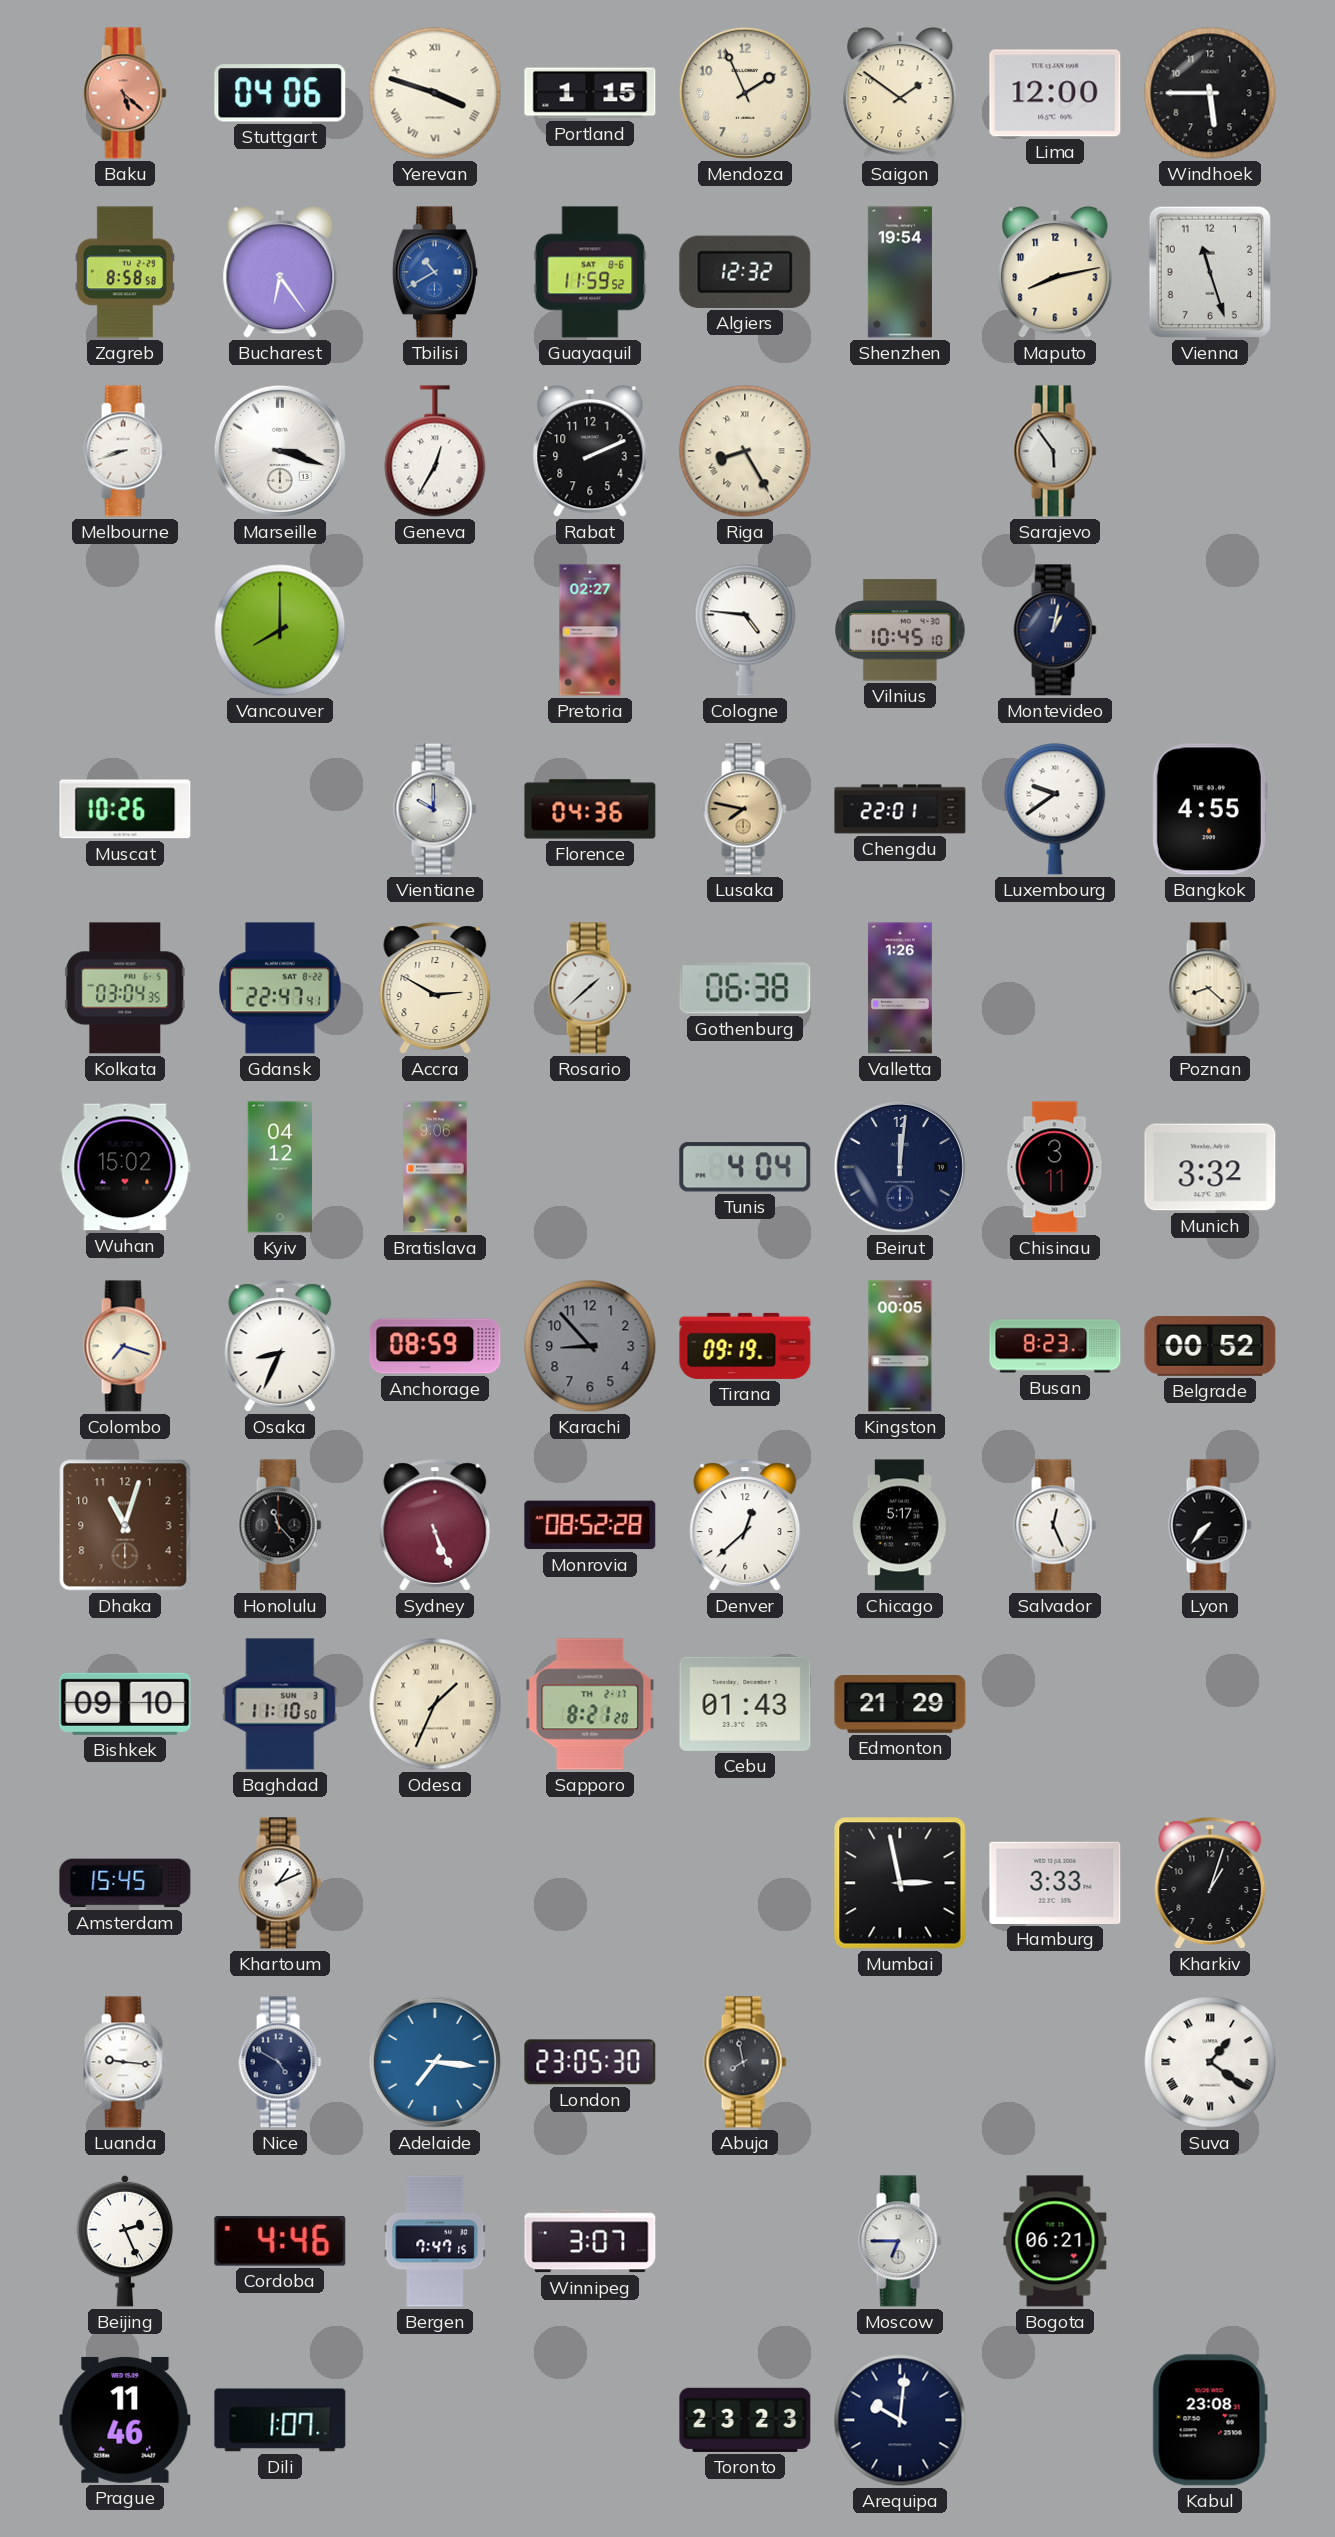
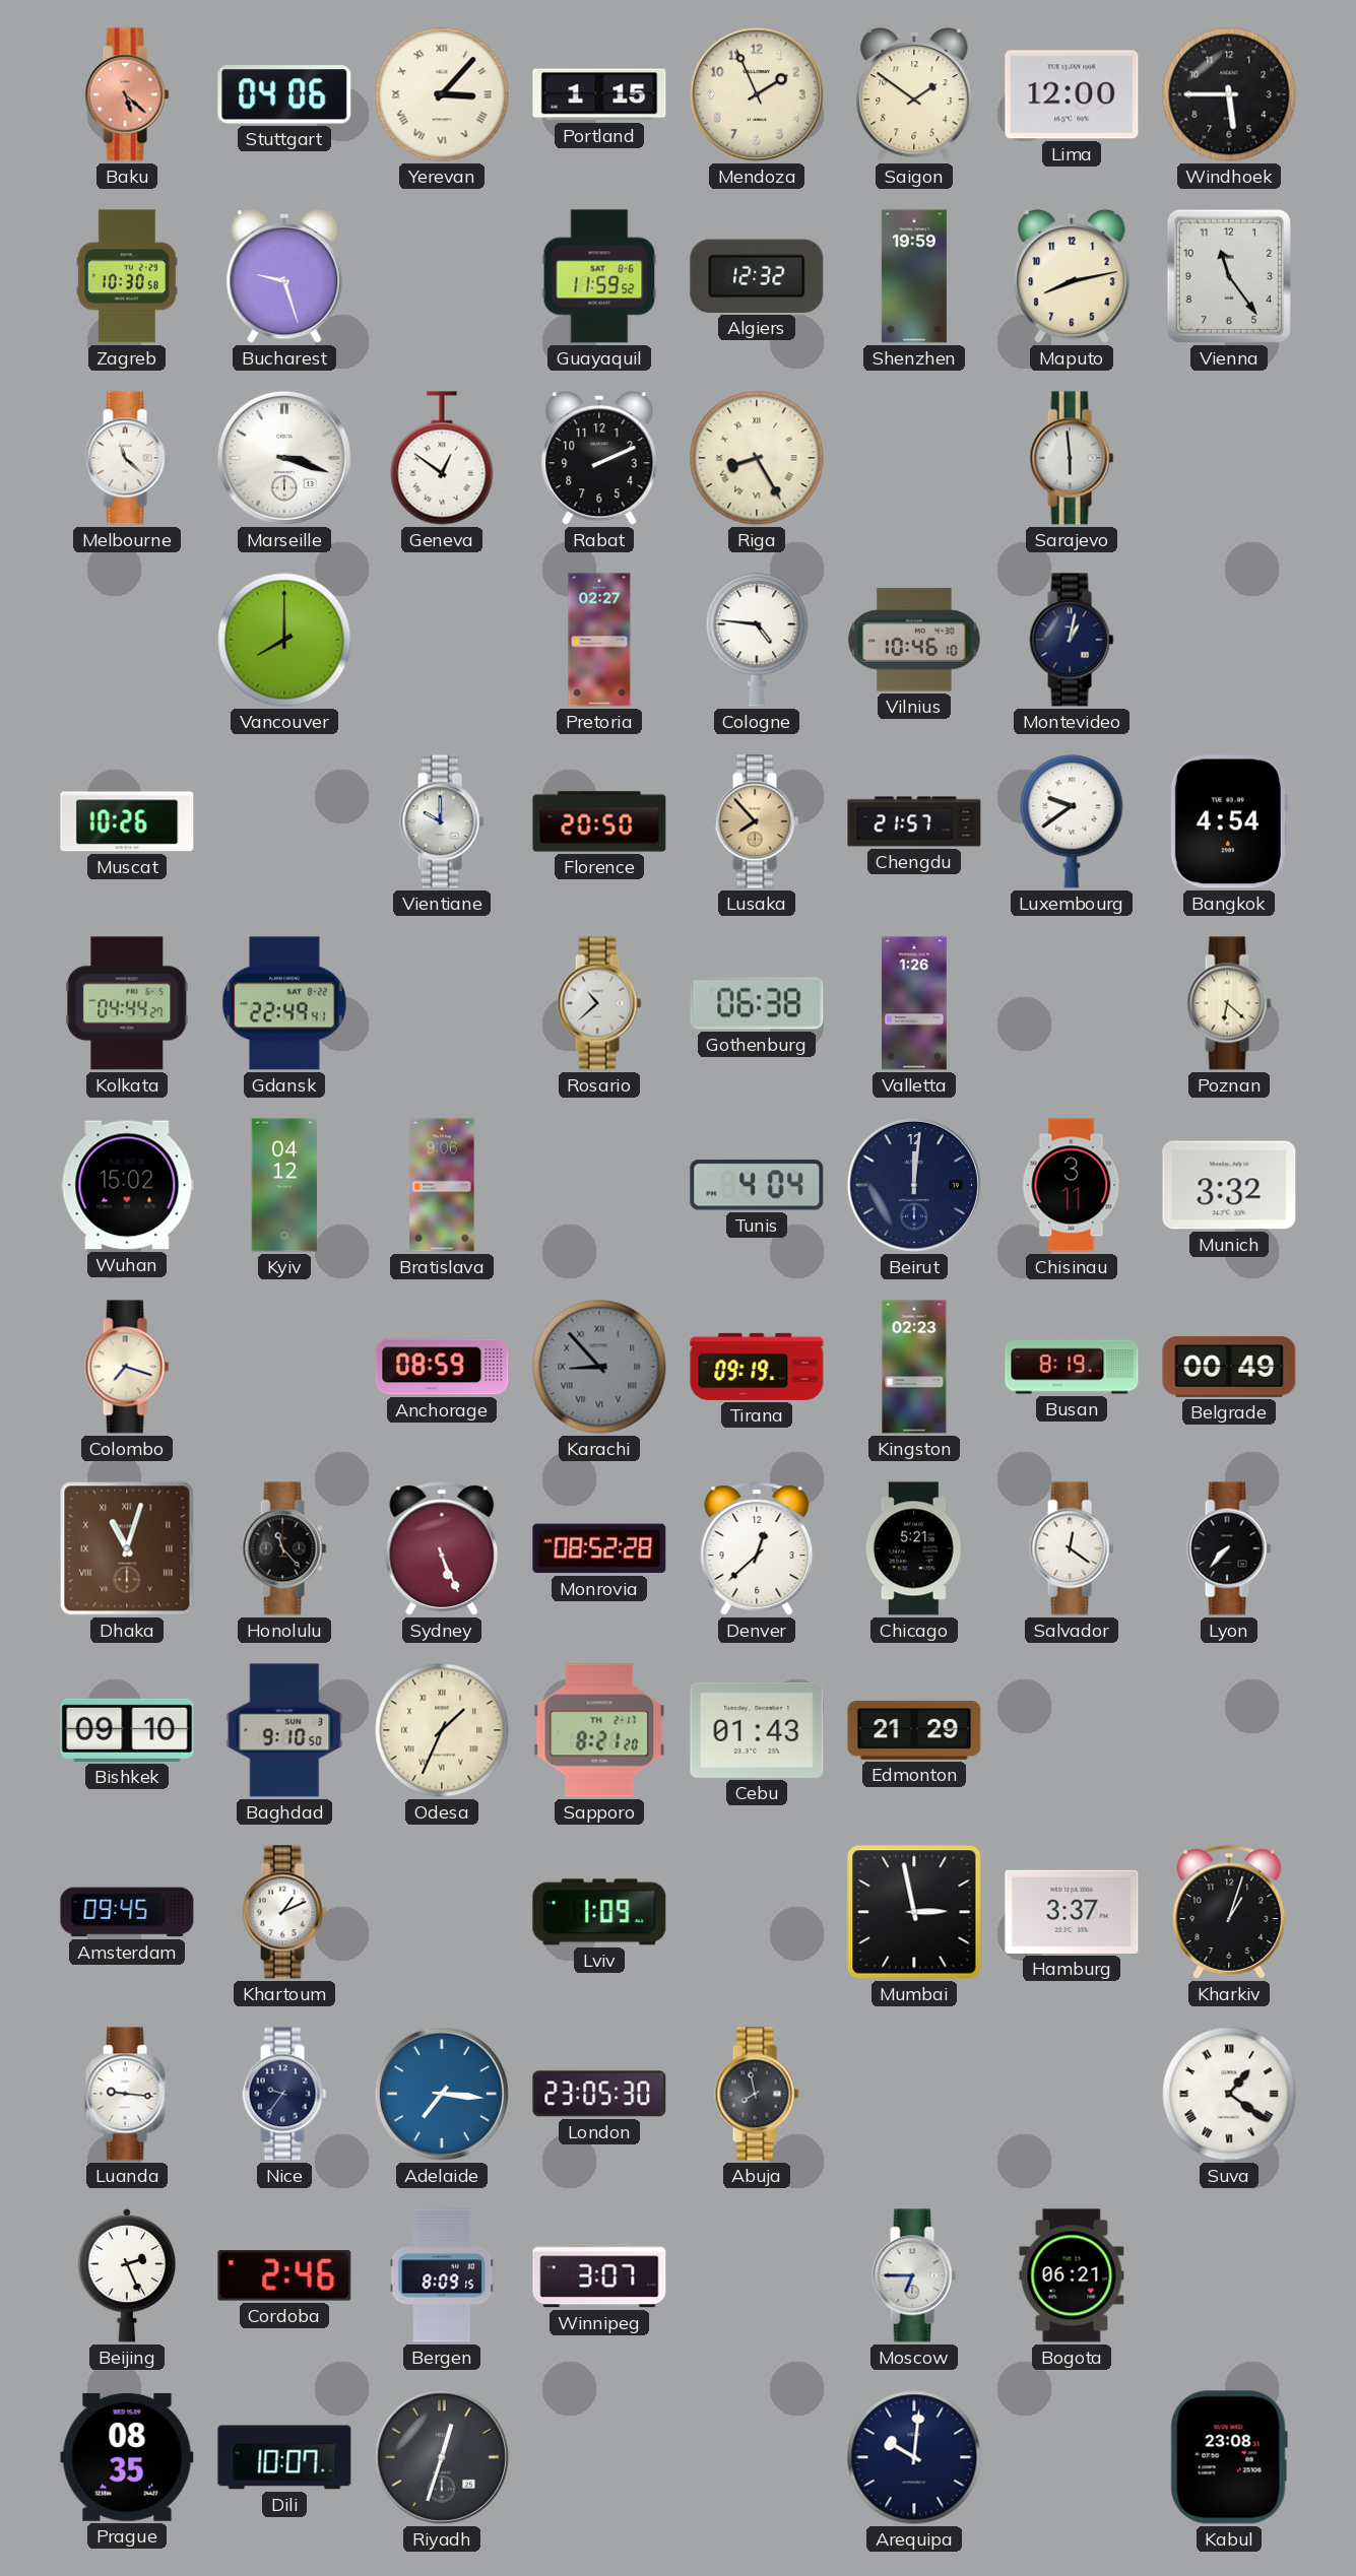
Yerevan: 3:48 -> 3:07 (442, 94)
Zagreb: 8:58 -> 10:30 (127, 276)
Bucharest: 6:24 -> 9:27 (284, 277)
Tbilisi: 10:40 -> none (435, 272)
Shenzhen: 19:54 -> 19:59 (914, 276)
Vienna: 11:27 -> 11:24 (1229, 276)
Melbourne: 8:42 -> 11:22 (127, 458)
Geneva: 12:35 -> 12:51 (442, 458)
Sarajevo: 5:54 -> 5:59 (1072, 458)
Vilnius: 10:45 -> 10:46 (915, 640)
Florence: 04:36 -> 20:50 (599, 821)
Lusaka: 7:47 -> 7:53 (757, 821)
Chengdu: 22:01 -> 21:57 (914, 821)
Bangkok: 4:55 -> 4:54 (1228, 821)
Kolkata: 03:04 -> 04:44 (127, 1003)
Gdansk: 22:47 -> 22:49 (284, 1003)
Accra: 2:50 -> none (435, 988)
Rosario: 1:38 -> 10:38 (599, 1003)
Poznan: 8:22 -> 6:22 (1229, 1003)
Osaka: 8:34 -> none (280, 1346)
Karachi numerals: Arabic -> Roman (599, 1367)
Kingston: 00:05 -> 02:23 (914, 1367)
Busan: 8:23 -> 8:19 (1072, 1367)
Belgrade: 00:52 -> 00:49 (1229, 1367)
Dhaka numerals: Arabic -> Roman (127, 1548)
Chicago: 5:17 -> 5:21 (914, 1548)
Salvador: 12:26 -> 12:21 (1072, 1548)
Baghdad: 11:10 -> 9:10 (284, 1730)
Amsterdam: 15:45 -> 09:45 (127, 1912)
Lviv: none -> 1:09 (599, 1912)
Hamburg: 3:33 -> 3:37 (1072, 1912)
Nice: 4:50 -> 9:36 (284, 2094)
Cordoba: 4:46 -> 2:46 (284, 2275)
Bergen: 7:47 -> 8:09 (442, 2275)
Prague: 11:46 -> 08:35 (127, 2457)
Dili: 1:07 -> 10:07 (284, 2457)
Riyadh: none -> 12:33 (442, 2457)
Toronto: 23:23 -> none (745, 2420)
